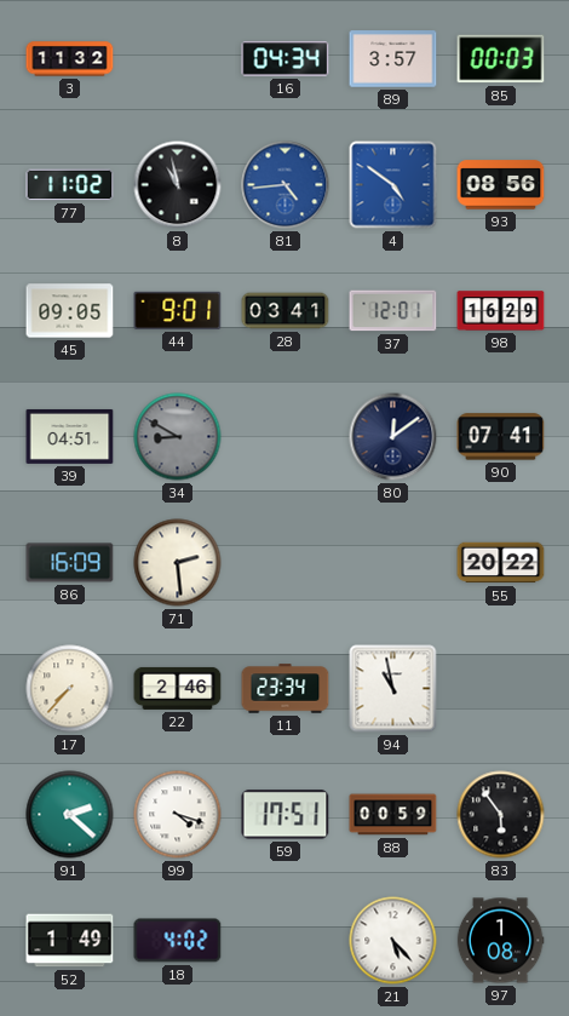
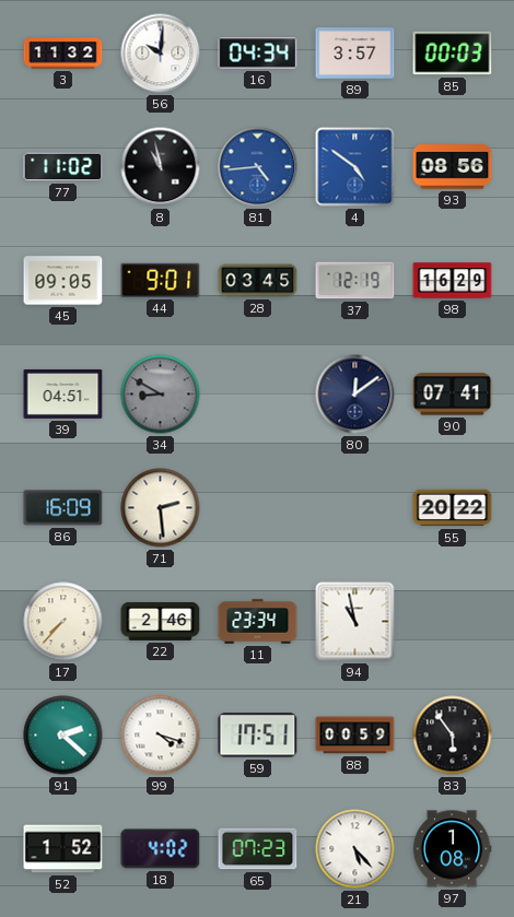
56: none -> 10:01 (161, 54)
28: 03:41 -> 03:45 (258, 281)
37: 12:01 -> 12:19 (355, 281)
52: 1:49 -> 1:52 (63, 849)
65: none -> 07:23 (258, 849)
